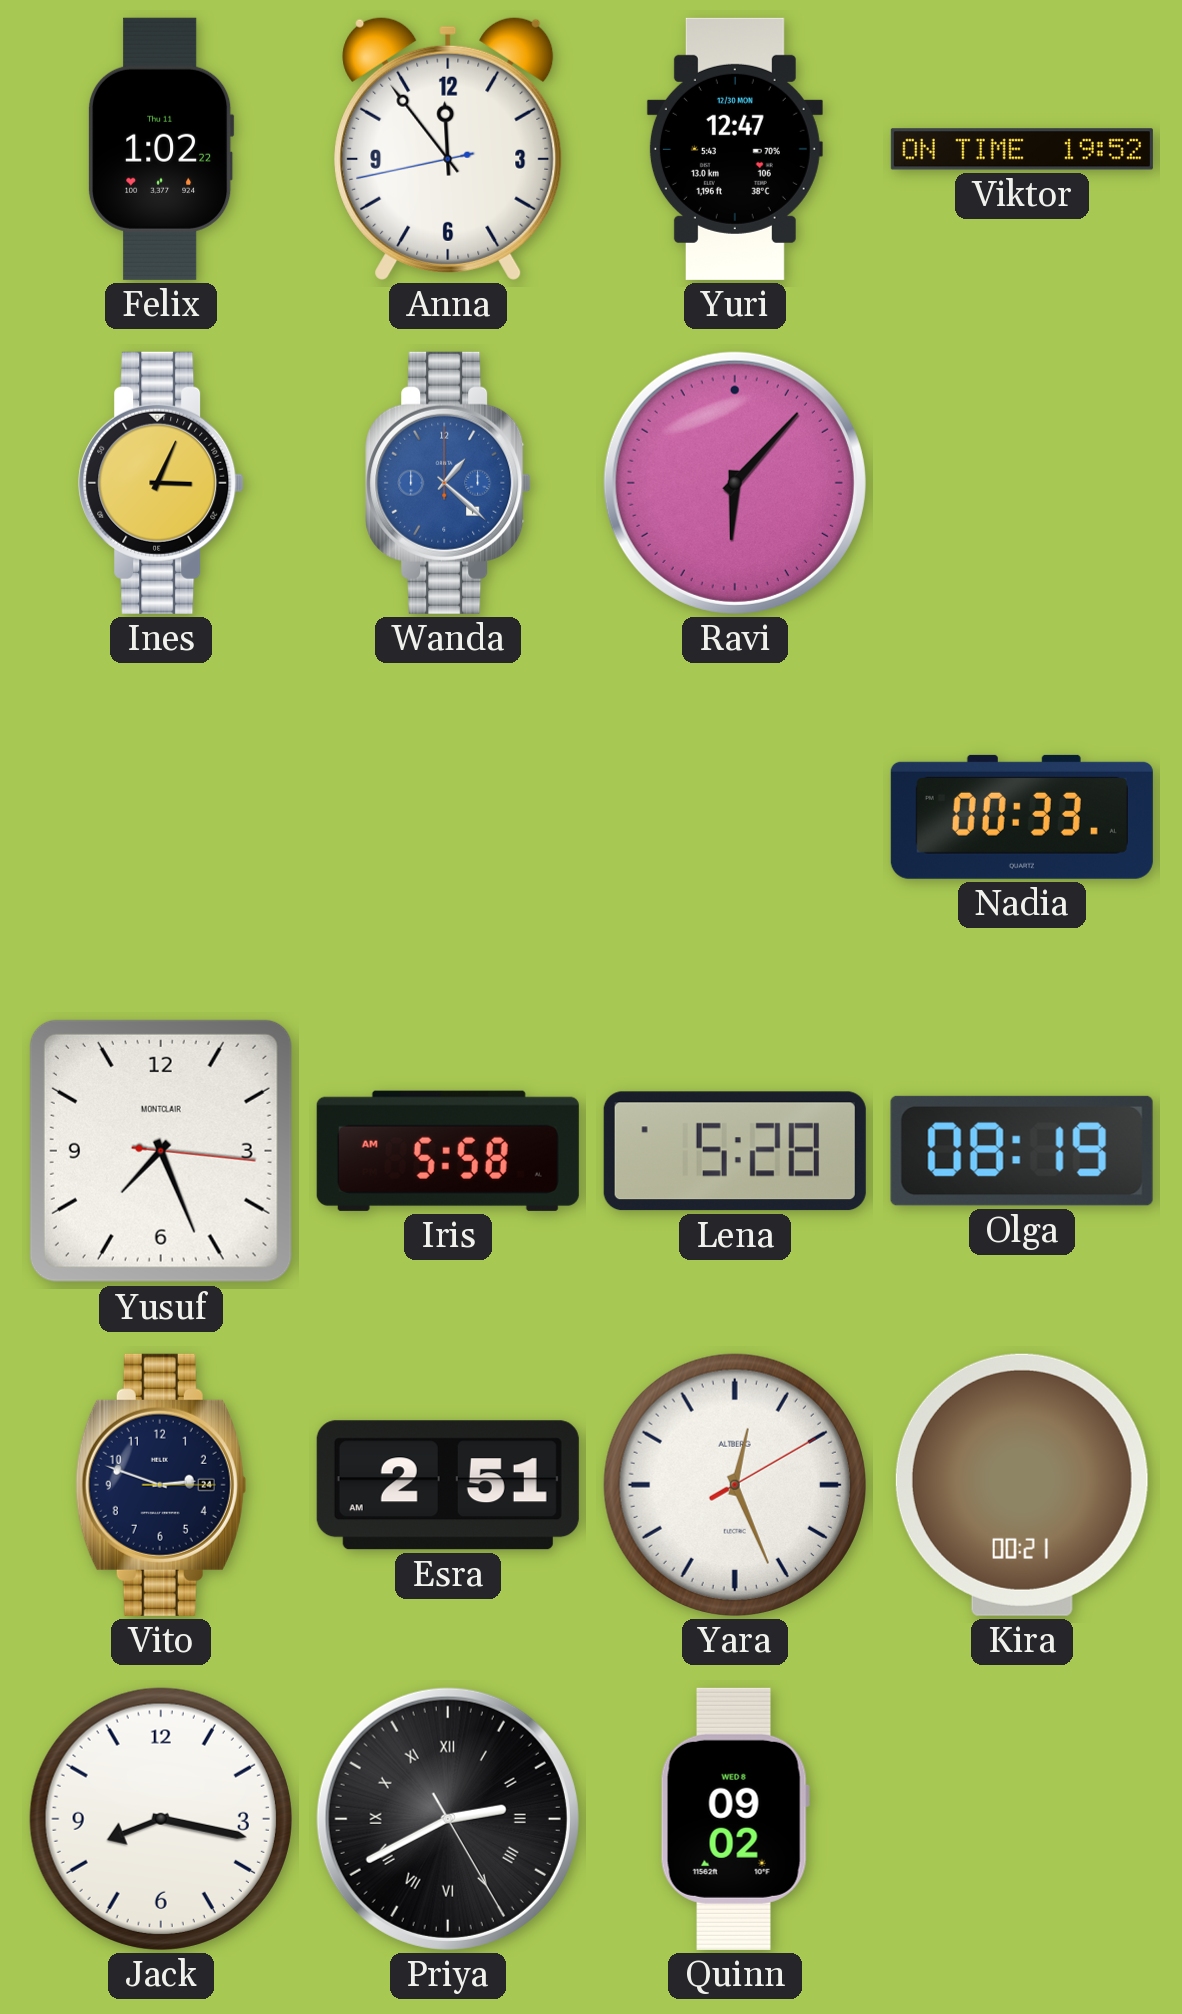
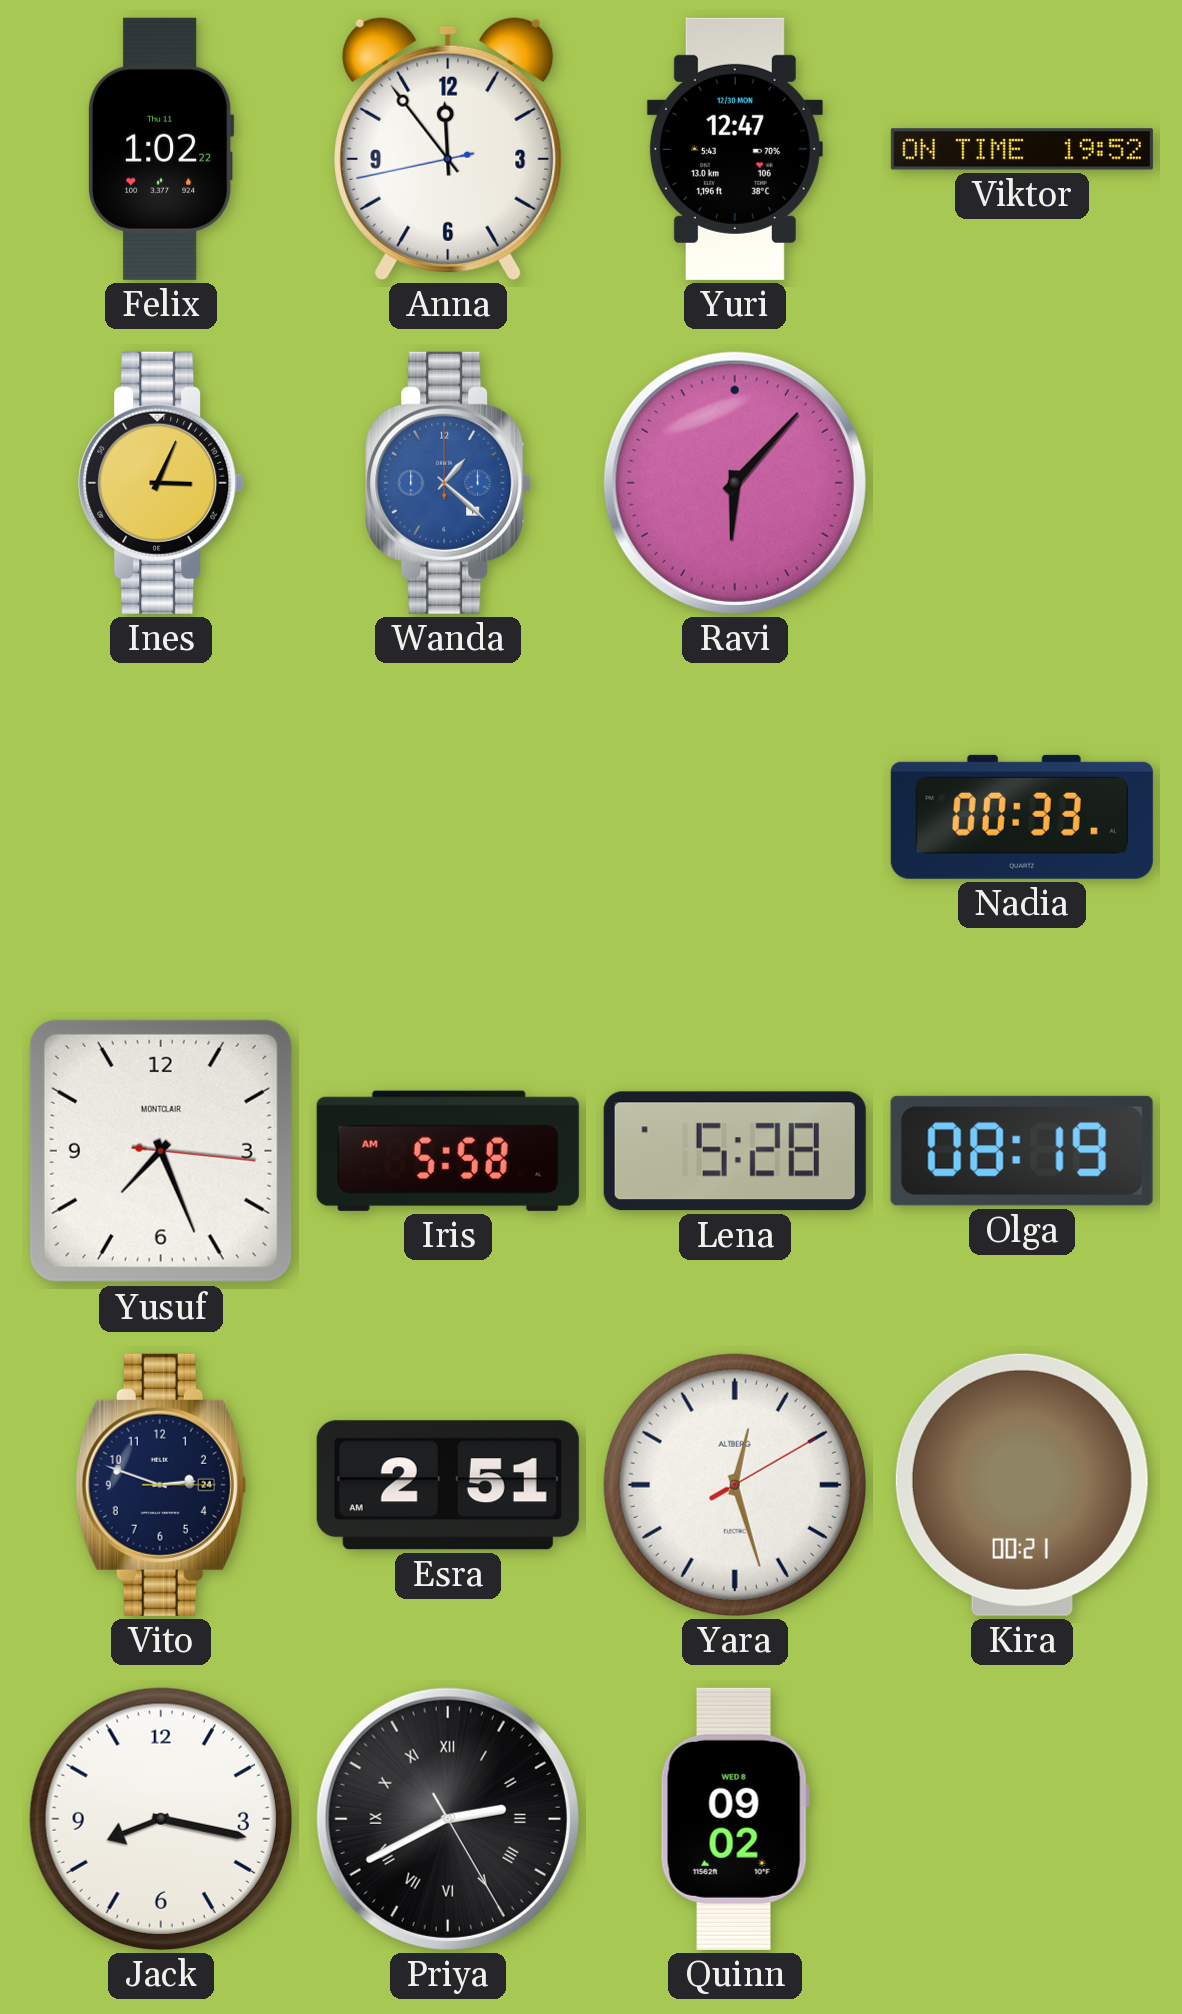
Yara: 12:26 -> 12:27 (735, 1485)
